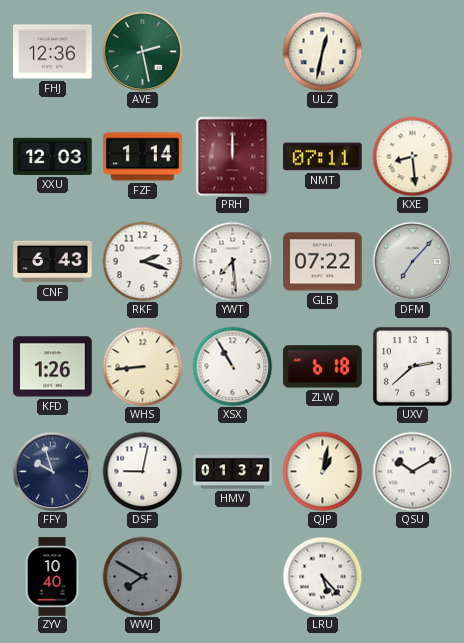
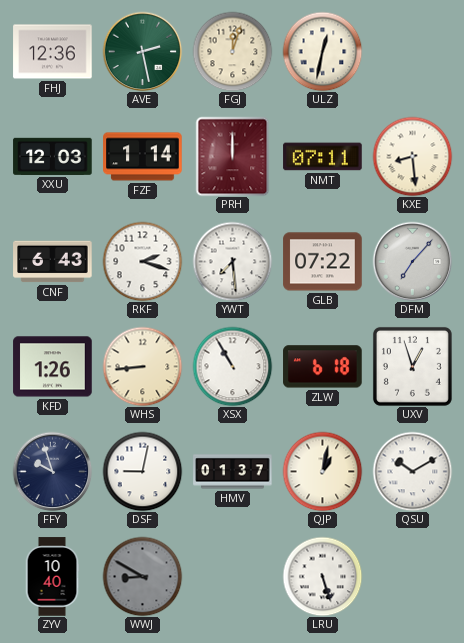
FGJ: none -> 12:03 (232, 51)
UXV: 2:38 -> 12:57 (412, 366)
WWJ: 7:50 -> 8:50 (142, 576)
LRU: 5:23 -> 5:27 (322, 576)
